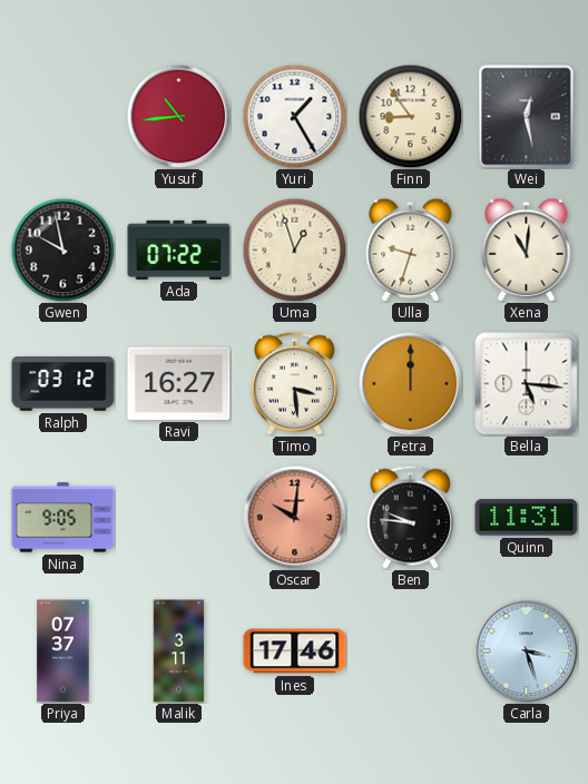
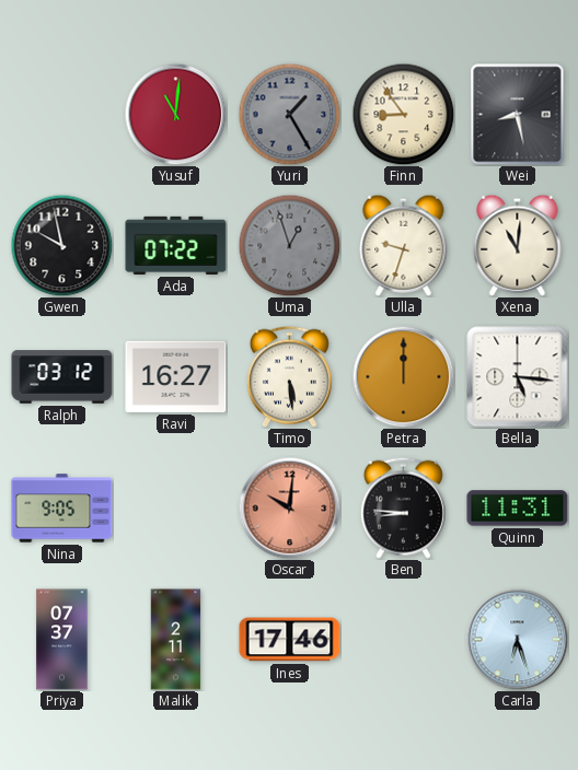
Yusuf: 10:44 -> 11:01 (175, 114)
Yuri dial: white -> grey (289, 114)
Wei: 12:28 -> 8:28 (518, 115)
Uma dial: cream -> grey (289, 245)
Timo: 3:29 -> 5:29 (289, 376)
Ben: 9:46 -> 8:46 (403, 507)
Malik: 3:11 -> 2:11 (176, 640)
Carla: 3:27 -> 6:27 (517, 639)
